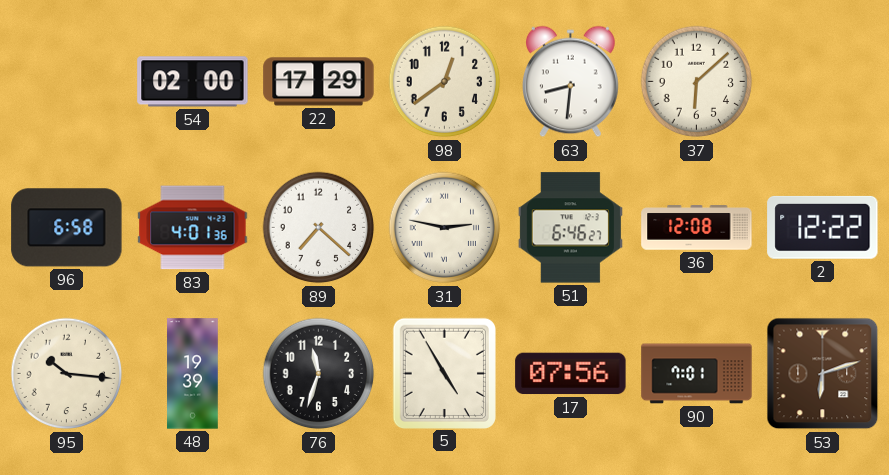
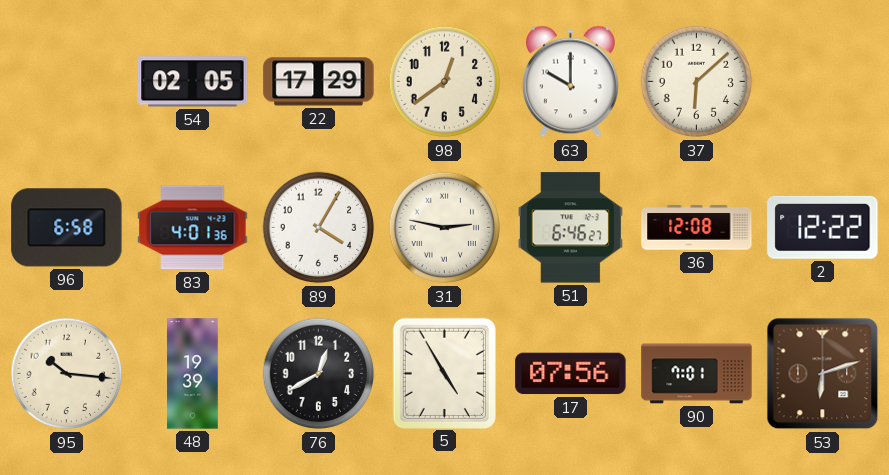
54: 02:00 -> 02:05 (193, 82)
63: 8:31 -> 10:00 (570, 82)
89: 7:22 -> 4:05 (319, 228)
76: 11:33 -> 12:40 (319, 374)
